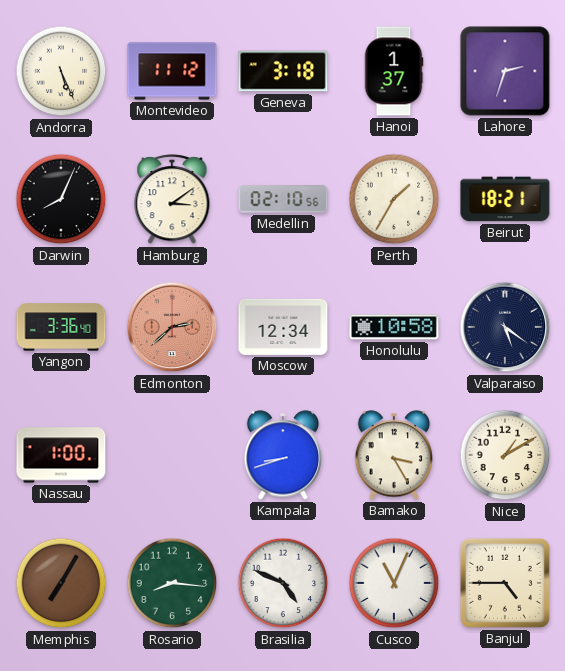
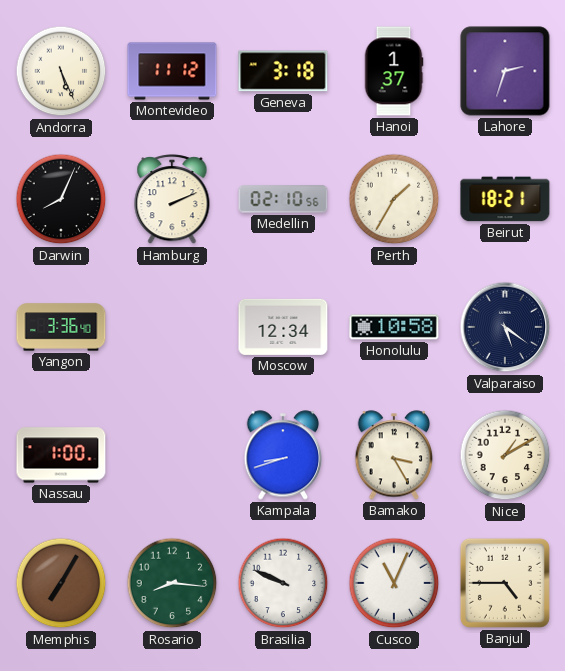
Hamburg: 3:09 -> 2:11 (172, 200)
Edmonton: 2:38 -> none (172, 327)
Brasilia: 4:49 -> 9:49 (283, 583)
